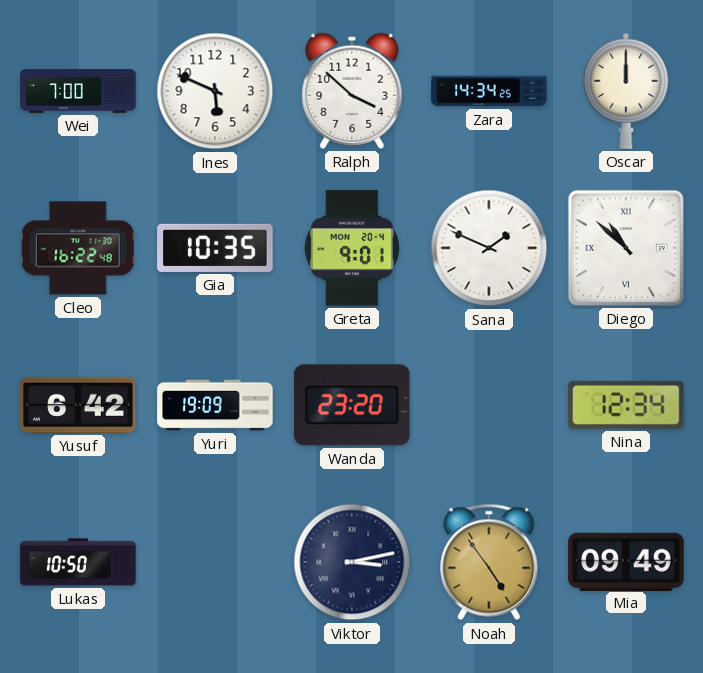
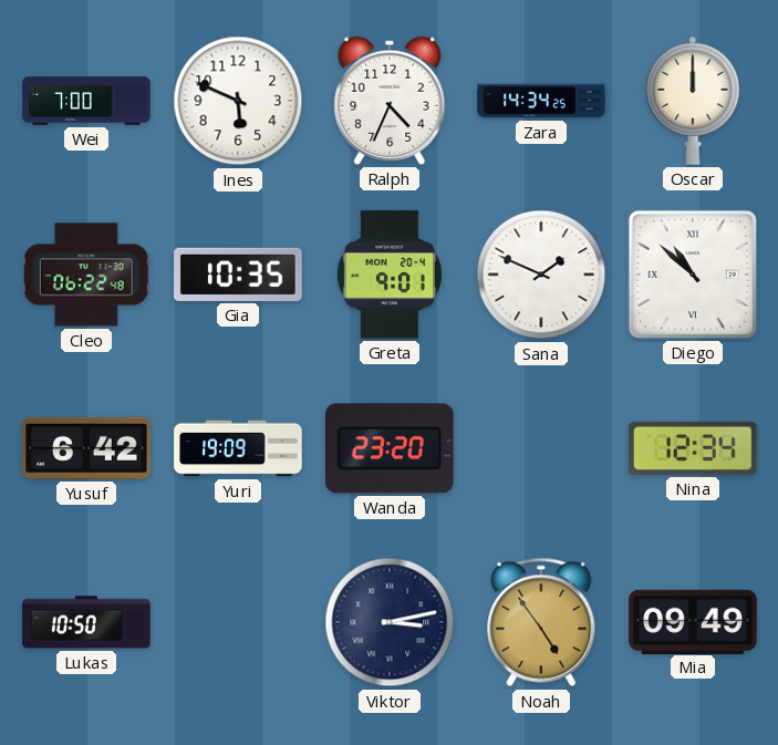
Ralph: 3:52 -> 4:34 (390, 101)
Cleo: 16:22 -> 06:22 (86, 275)
